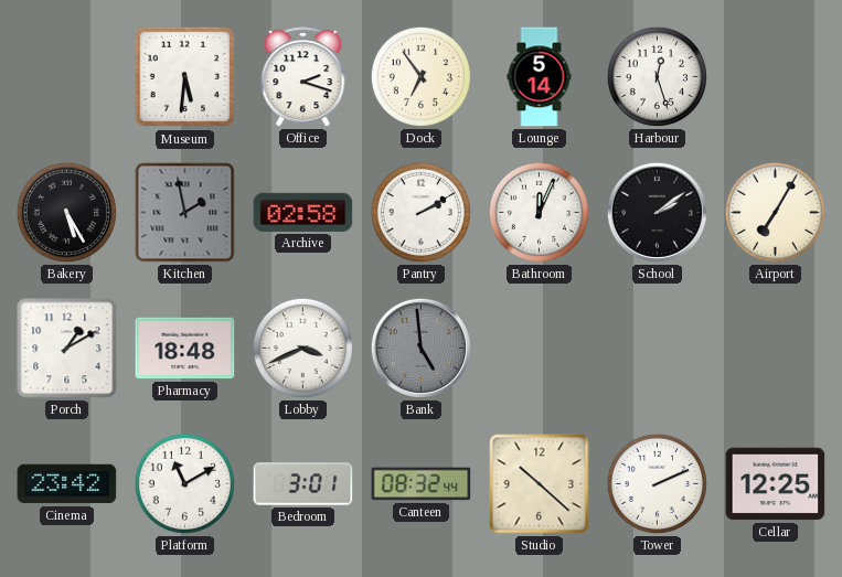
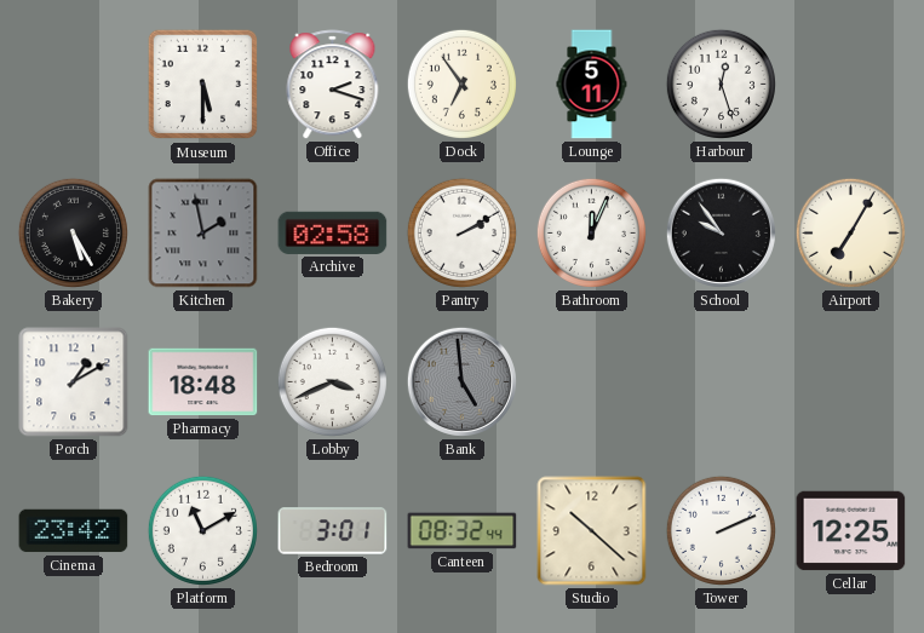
Museum: 5:31 -> 5:30 (203, 85)
Lounge: 5:14 -> 5:11 (592, 85)
School: 2:09 -> 9:54 (721, 232)
